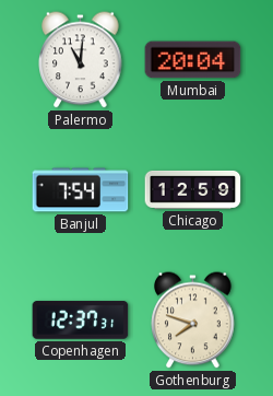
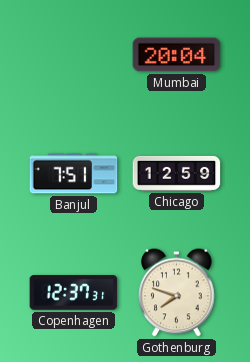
Palermo: 11:01 -> none (81, 60)
Banjul: 7:54 -> 7:51 (74, 174)
